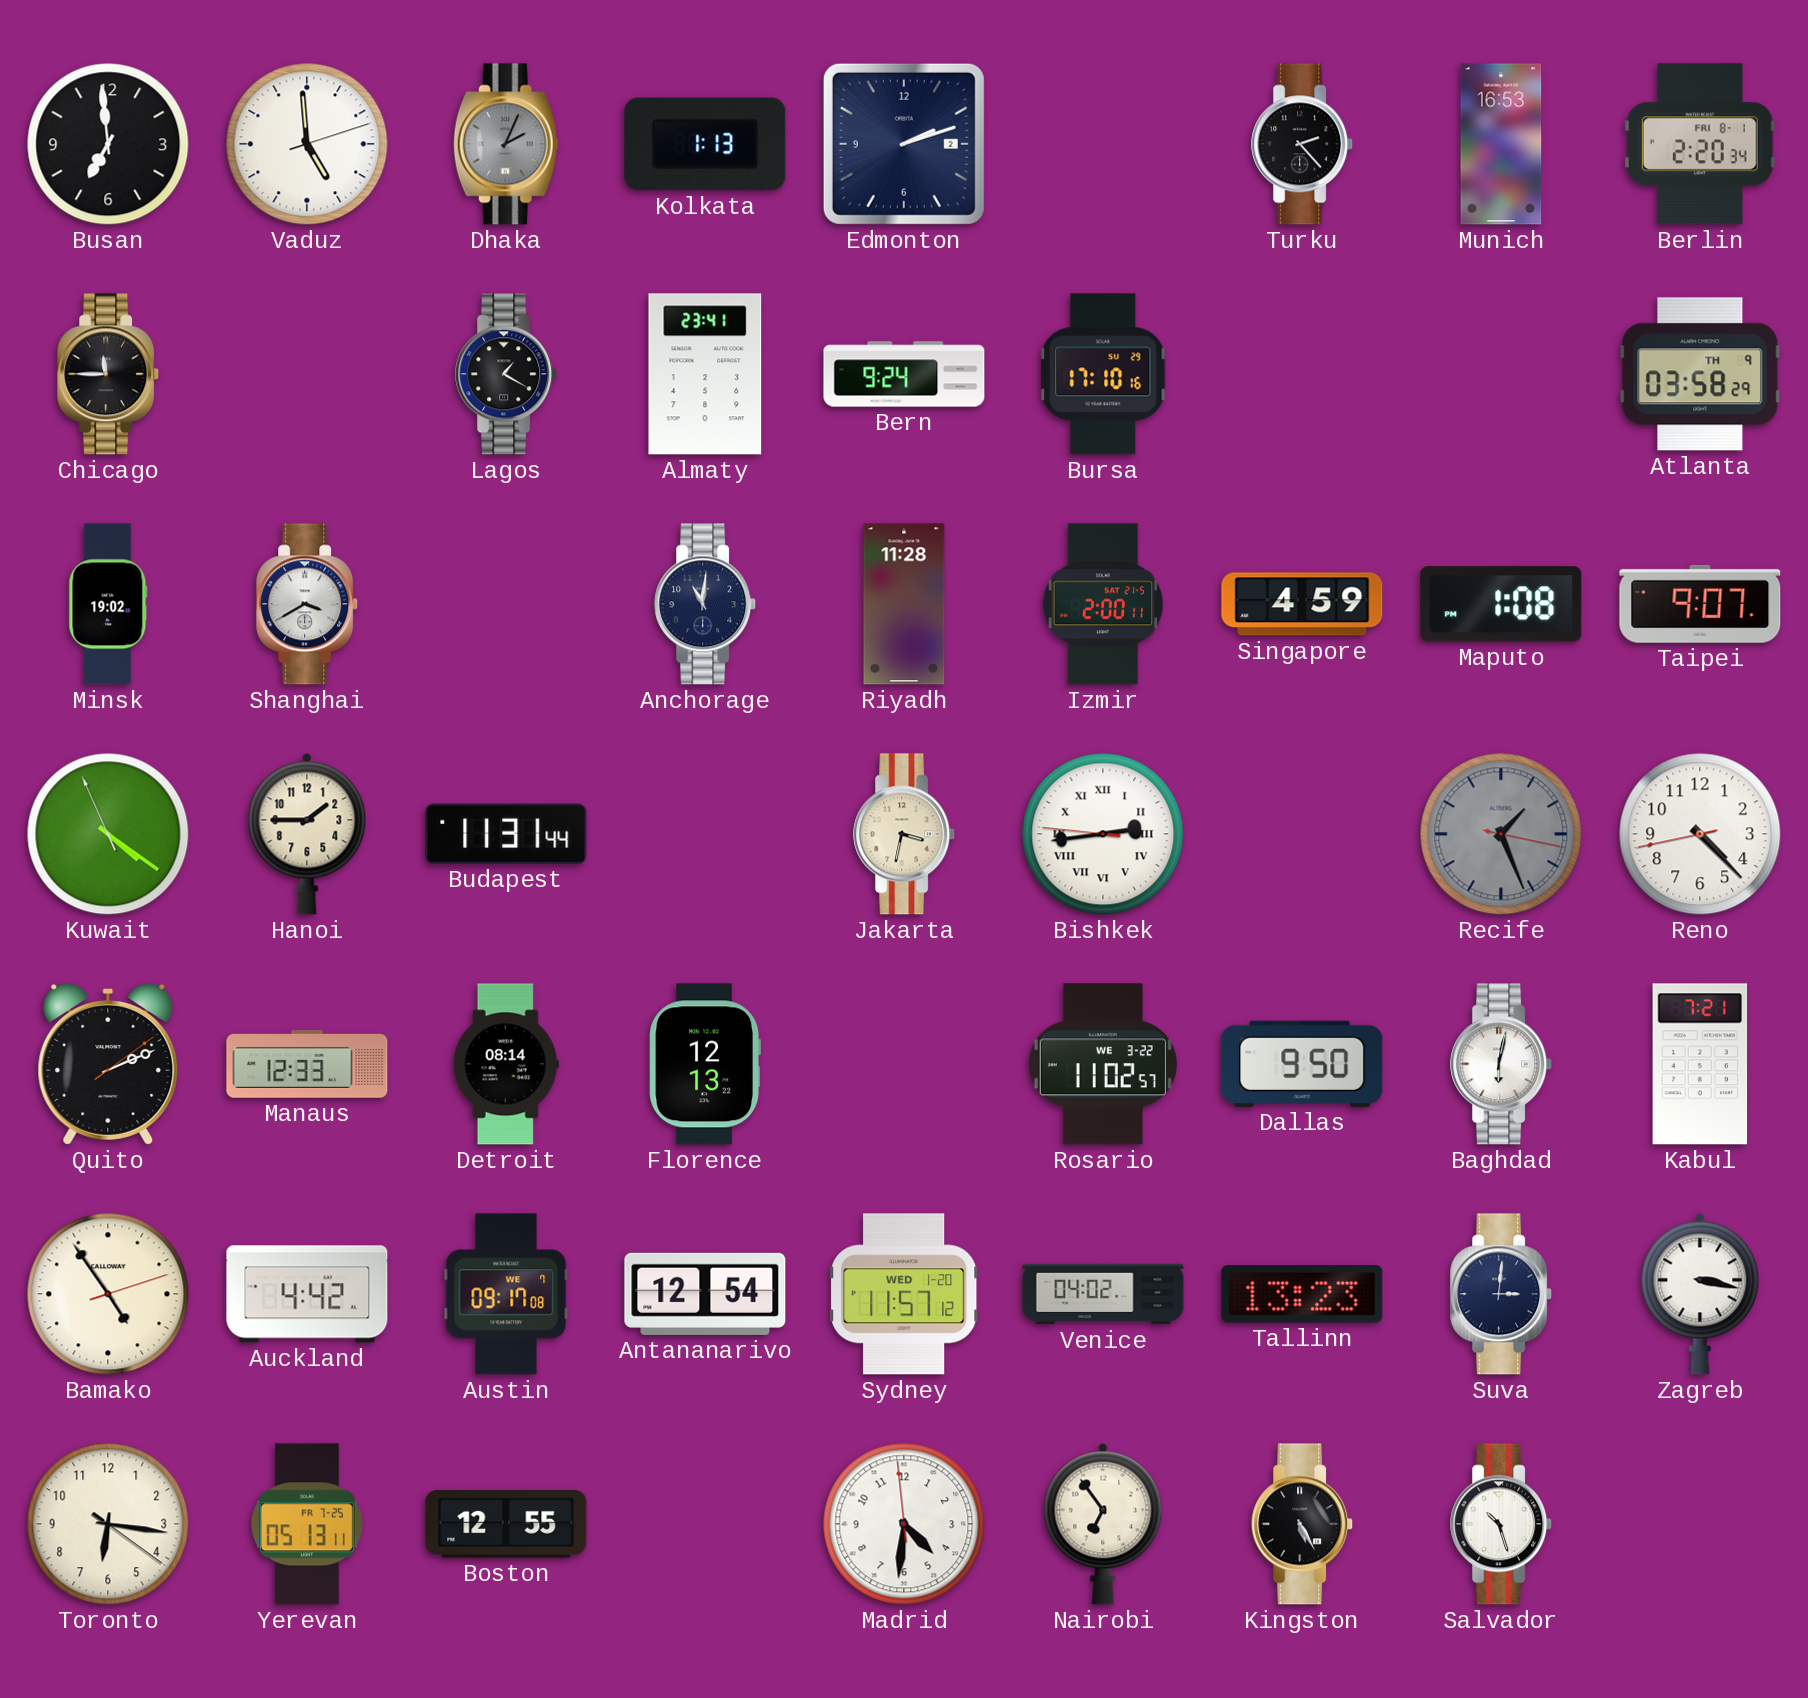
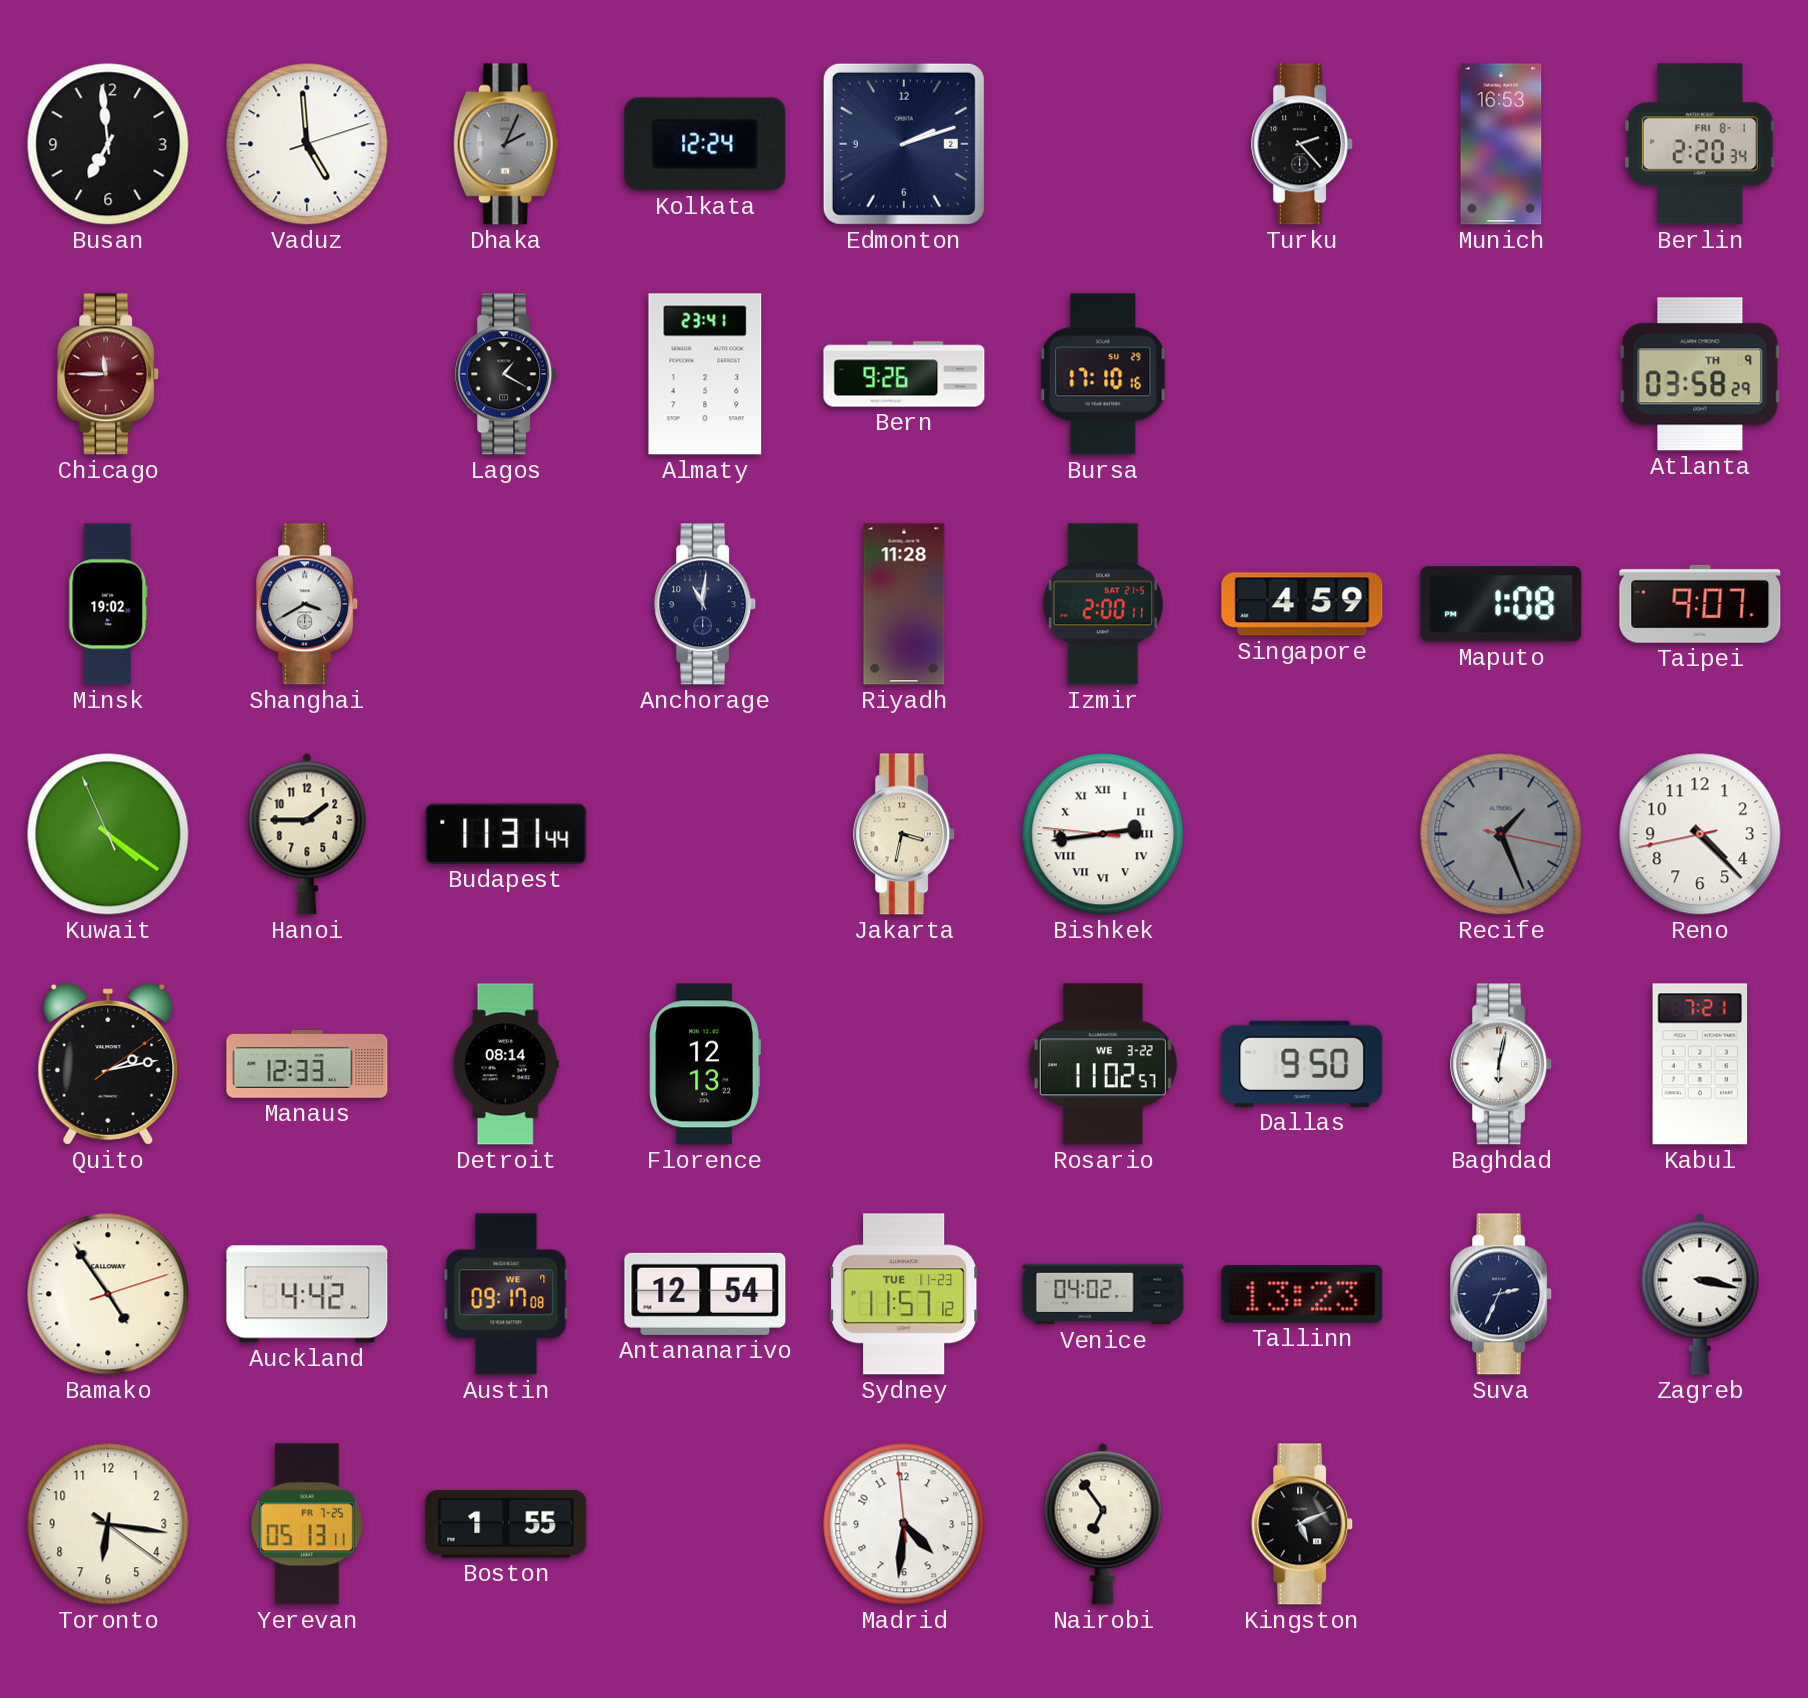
Kolkata: 1:13 -> 12:24 (705, 144)
Chicago dial: black -> burgundy (109, 374)
Bern: 9:24 -> 9:26 (904, 374)
Quito: 2:11 -> 2:13 (108, 1065)
Sydney date: WED 1-20 -> TUE 11-23 (905, 1294)
Suva: 3:01 -> 2:34 (1502, 1294)
Boston: 12:55 -> 1:55 (506, 1525)
Kingston: 5:25 -> 5:11 (1303, 1524)
Salvador: 10:27 -> none (1502, 1524)
